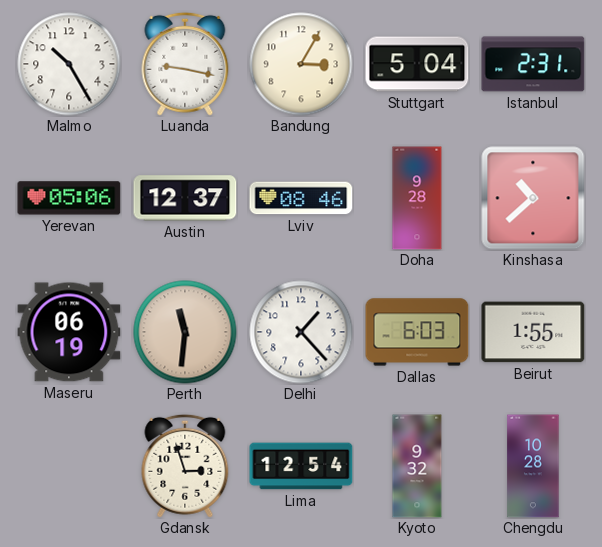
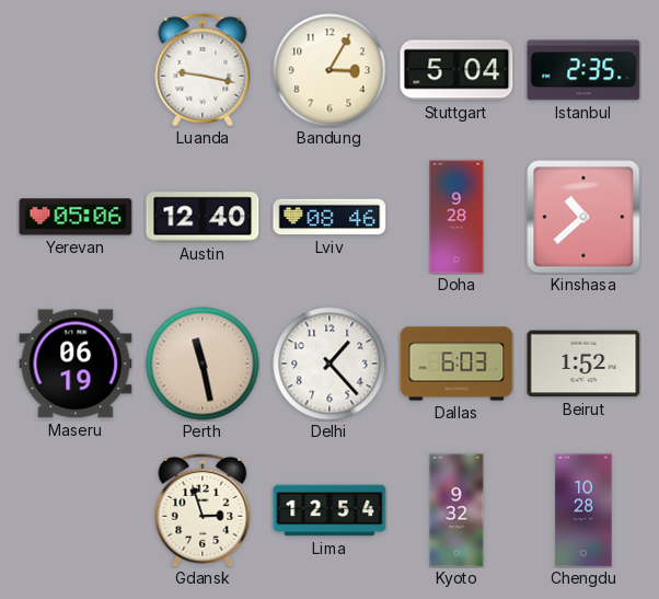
Malmo: 10:25 -> none (69, 64)
Istanbul: 2:31 -> 2:35 (583, 70)
Austin: 12:37 -> 12:40 (203, 217)
Perth: 11:31 -> 11:28 (203, 364)
Beirut: 1:55 -> 1:52 (583, 364)
